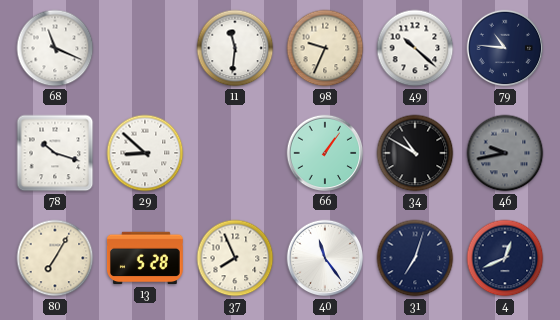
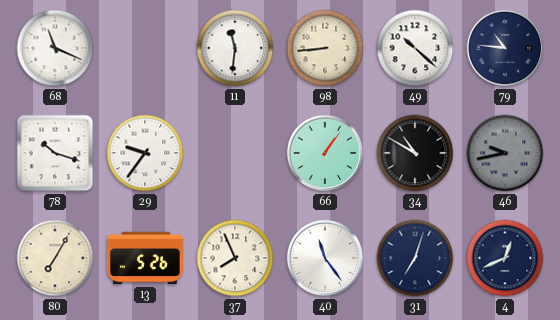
98: 9:34 -> 8:44 (325, 48)
29: 8:52 -> 9:36 (145, 153)
13: 5:28 -> 5:26 (145, 258)
